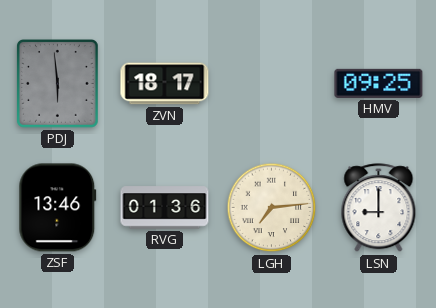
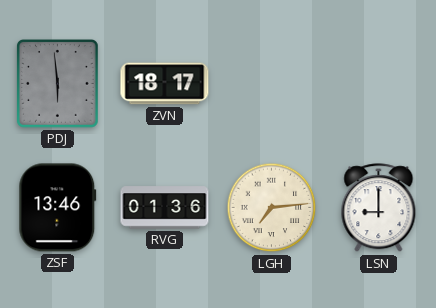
HMV: 09:25 -> none (379, 83)
